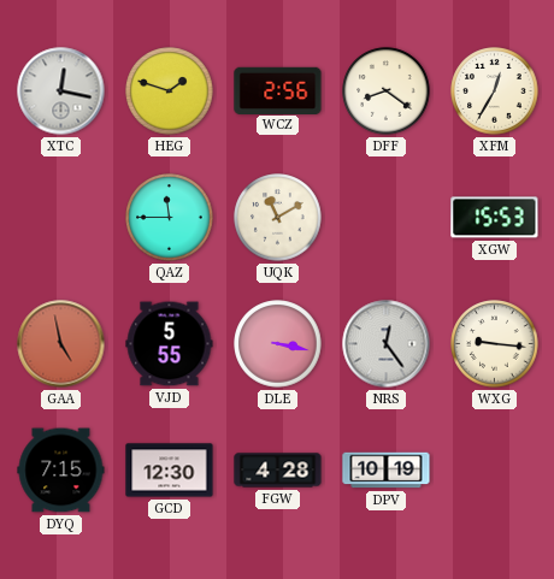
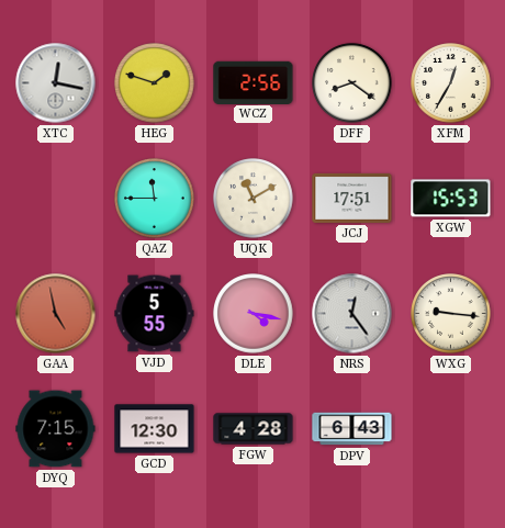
JCJ: none -> 17:51 (352, 198)
DLE: 3:17 -> 4:17 (254, 314)
DPV: 10:19 -> 6:43 (352, 429)
